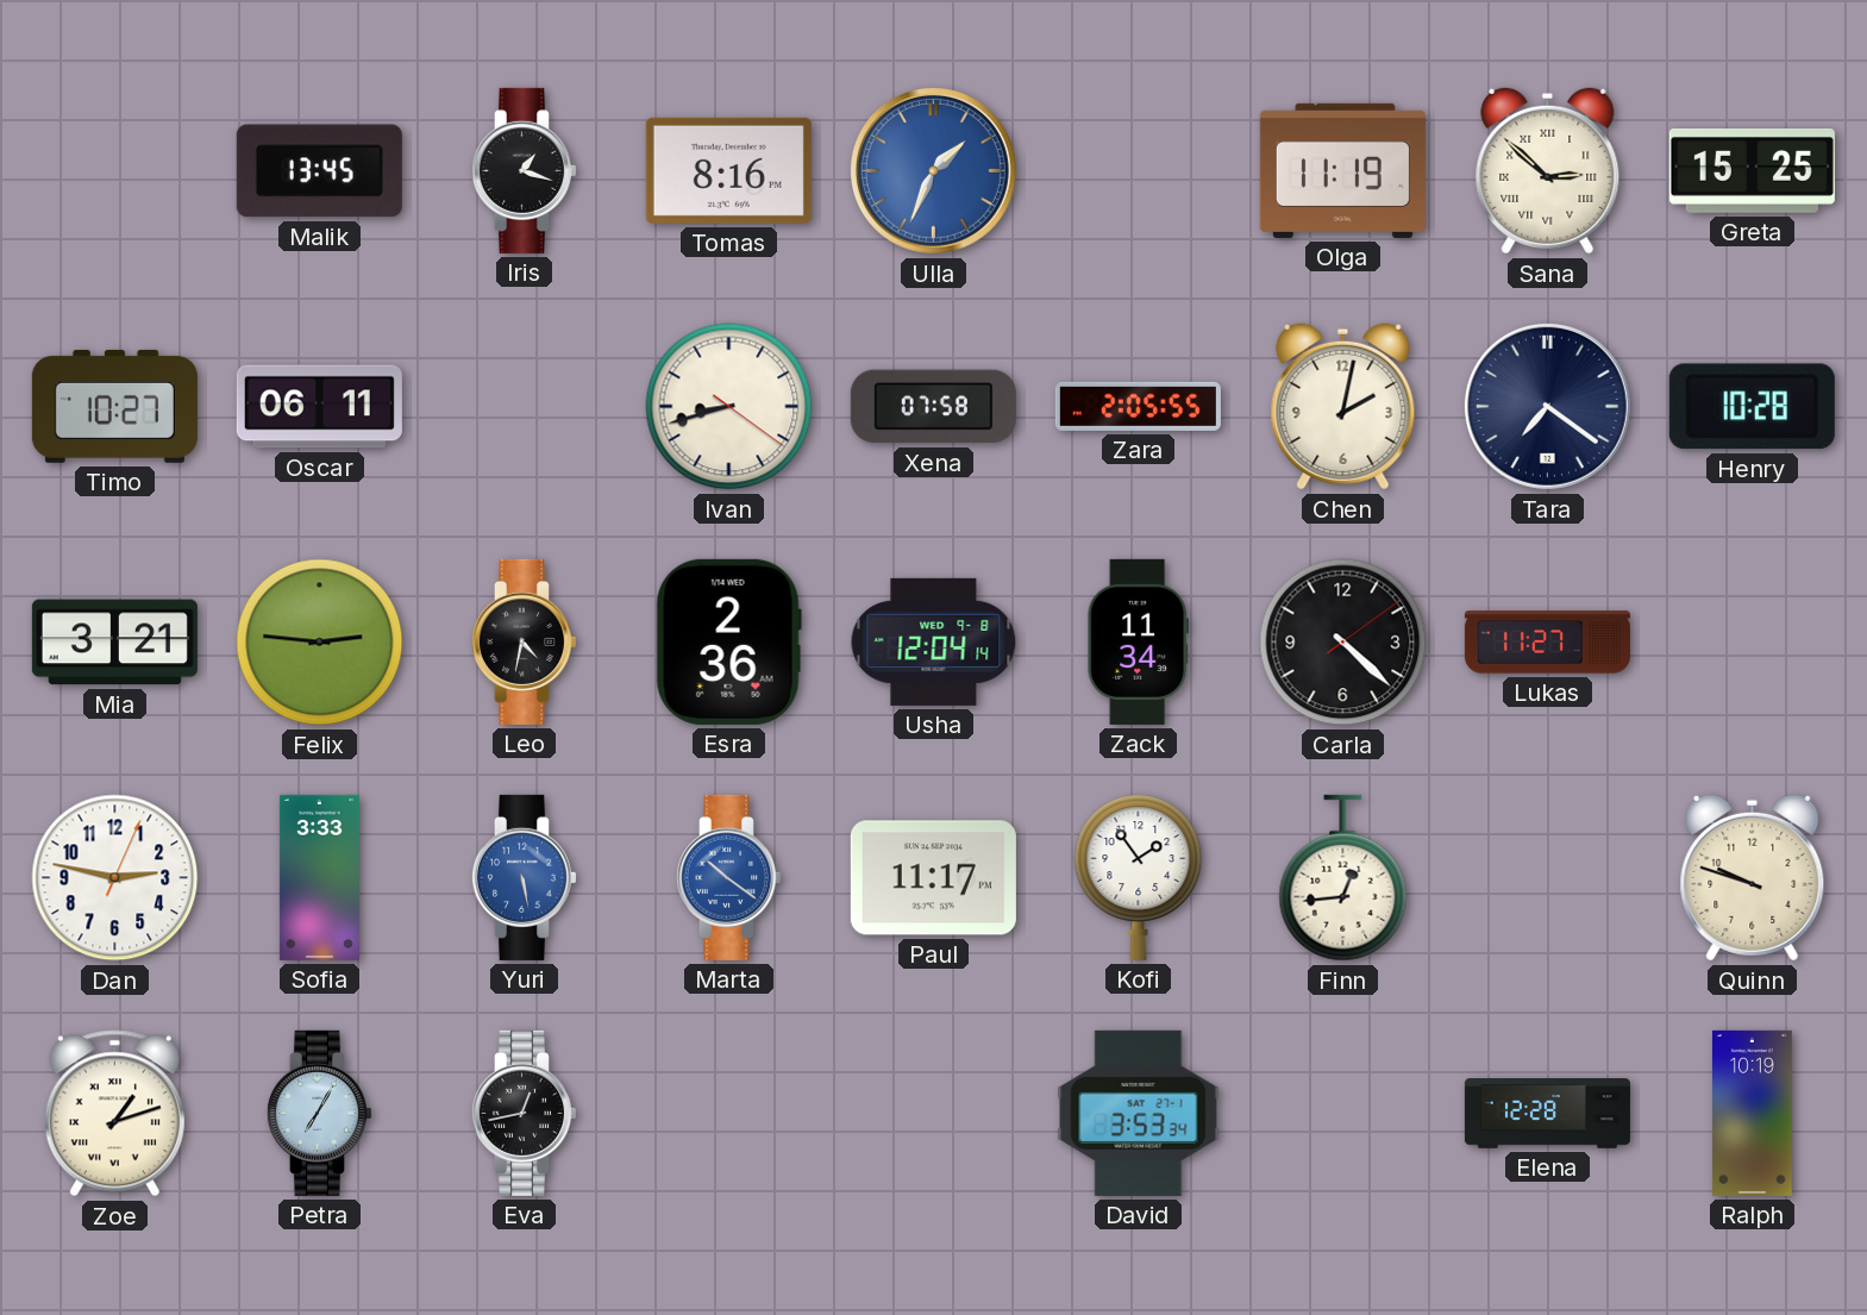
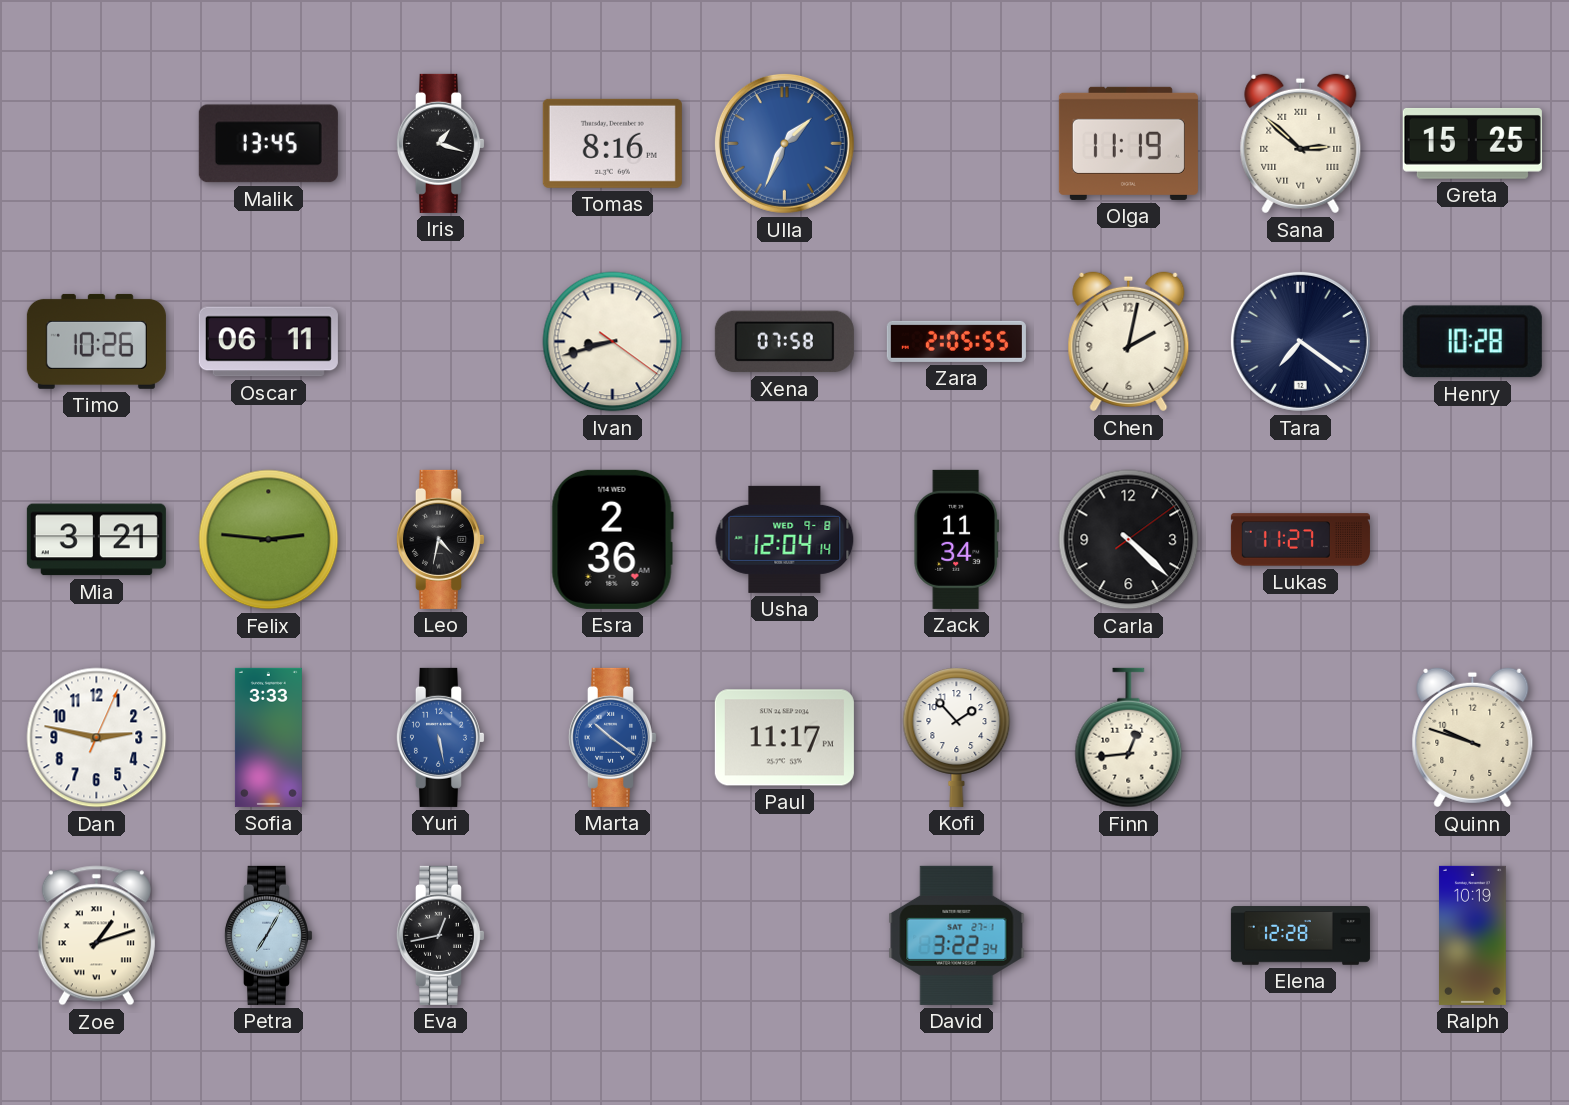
Timo: 10:27 -> 10:26 (96, 341)
Kofi: 1:54 -> 1:53 (957, 737)
David: 3:53 -> 3:22 (957, 935)
